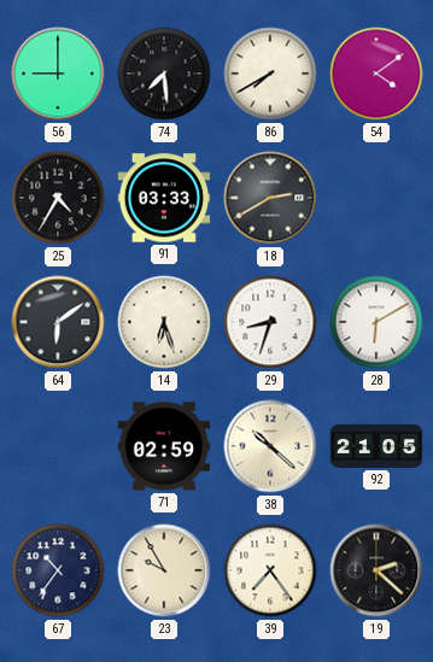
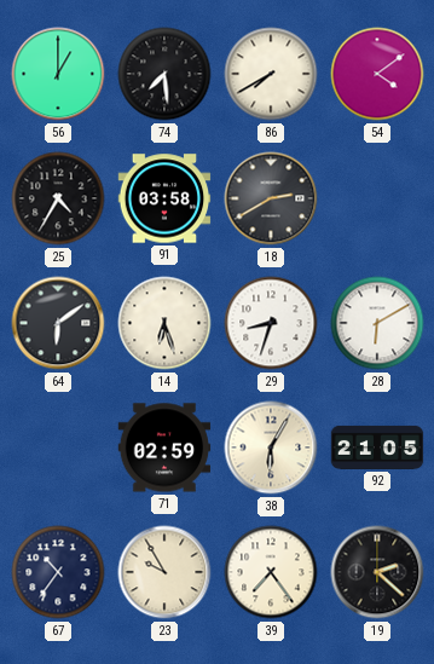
56: 9:00 -> 1:00 (58, 74)
91: 03:33 -> 03:58 (164, 198)
38: 10:22 -> 6:05 (271, 448)
